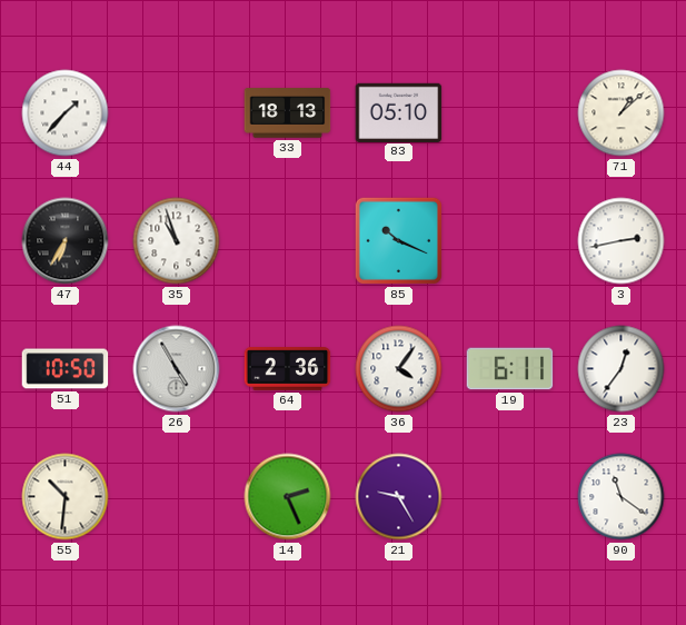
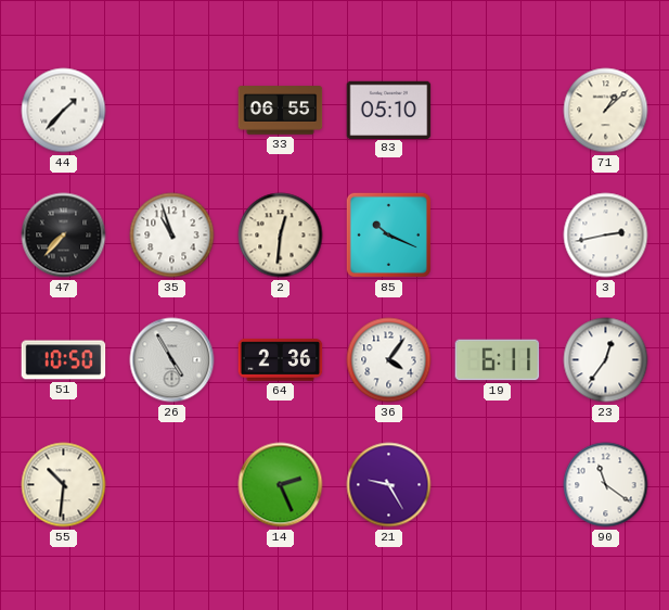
33: 18:13 -> 06:55 (281, 111)
47: 6:35 -> 7:37 (64, 236)
2: none -> 12:31 (281, 236)
